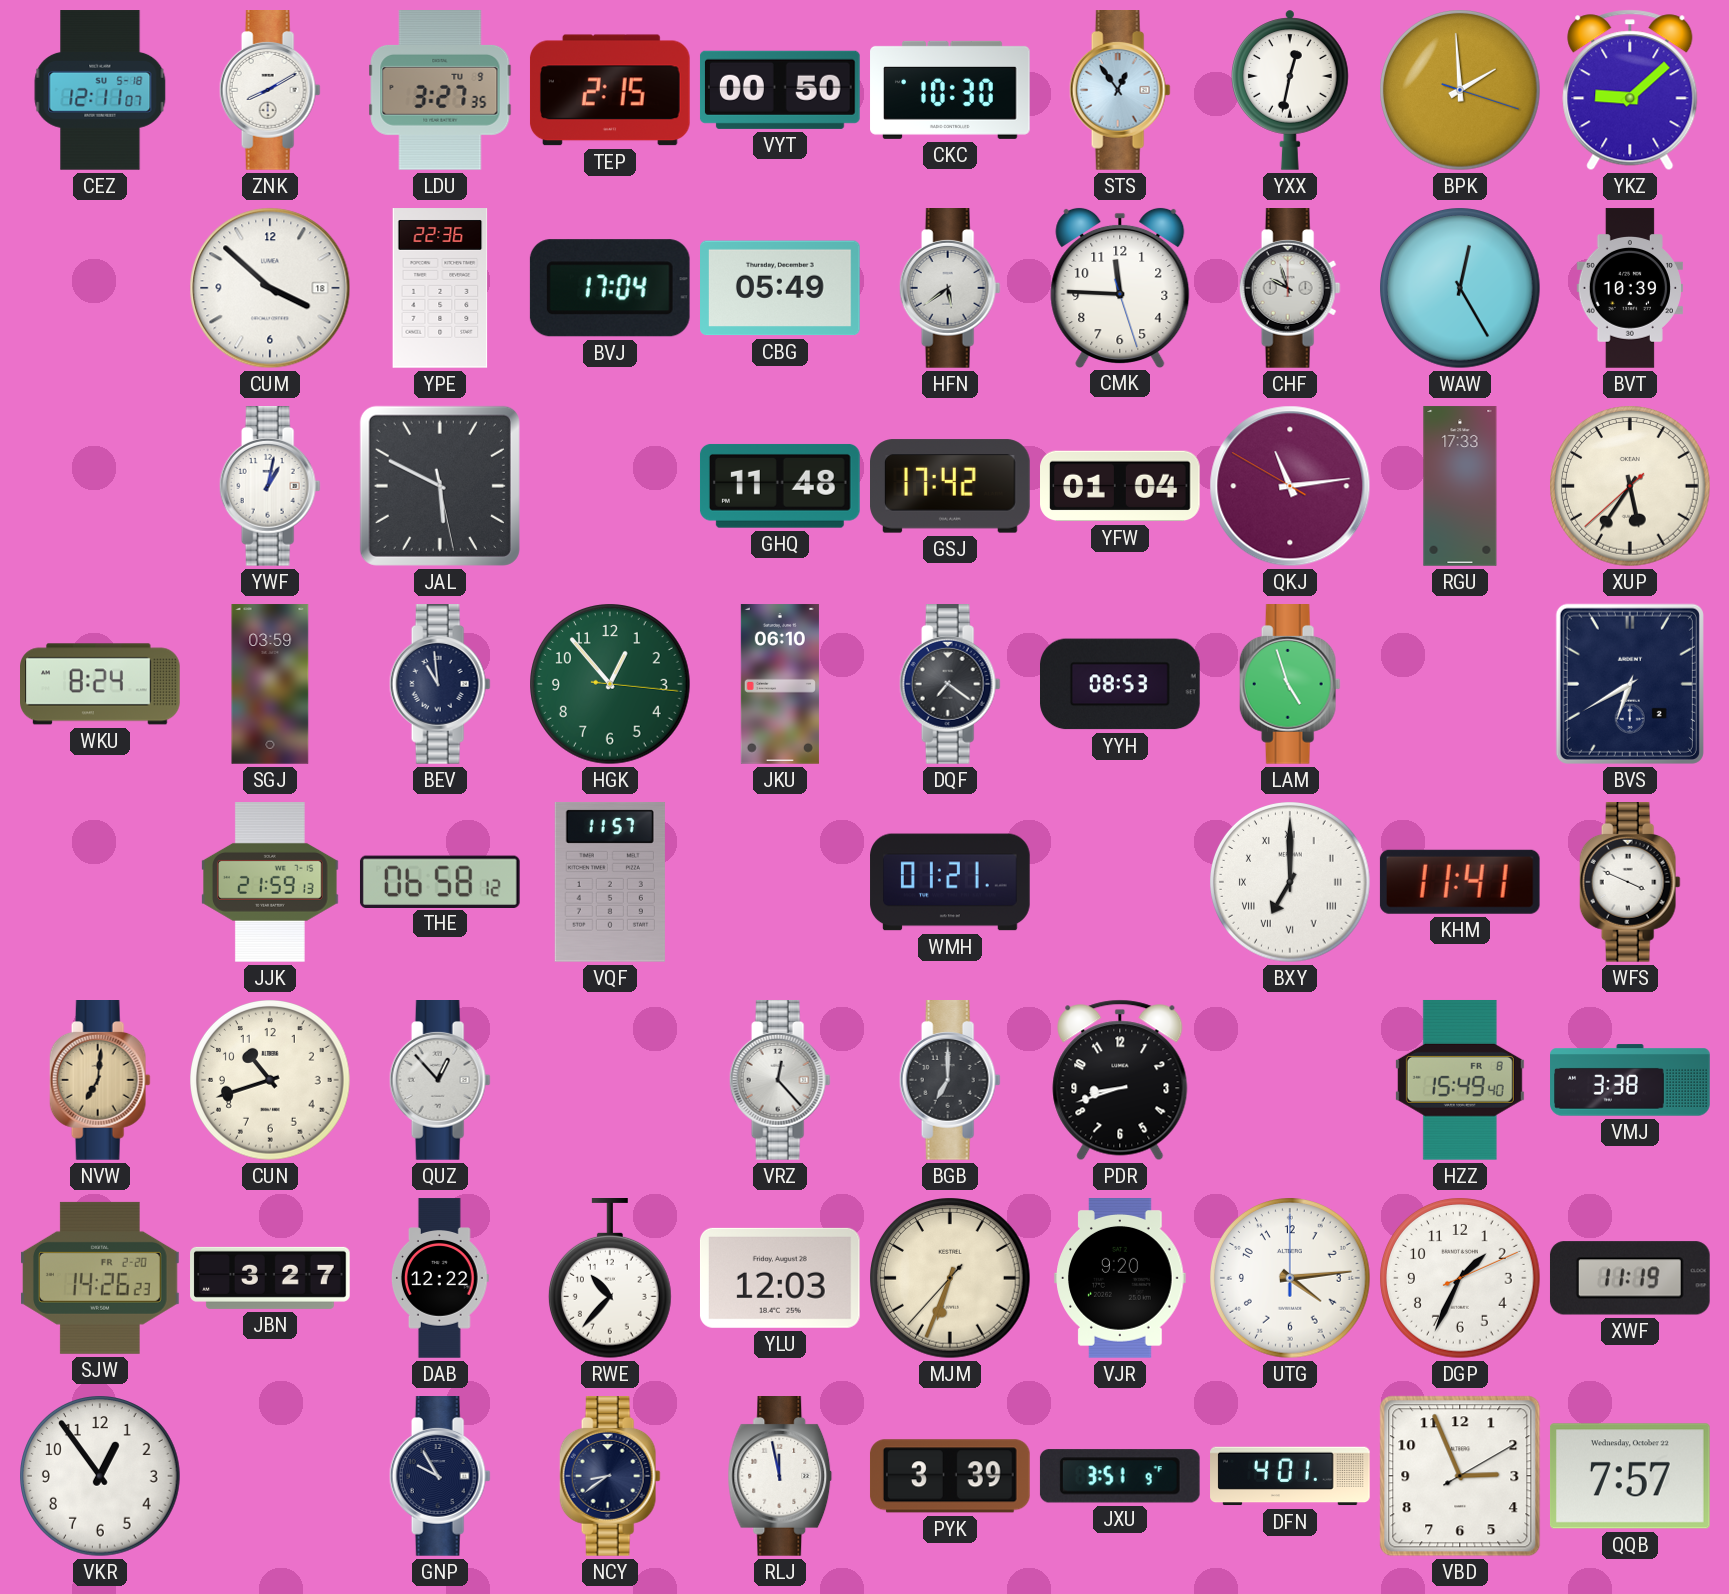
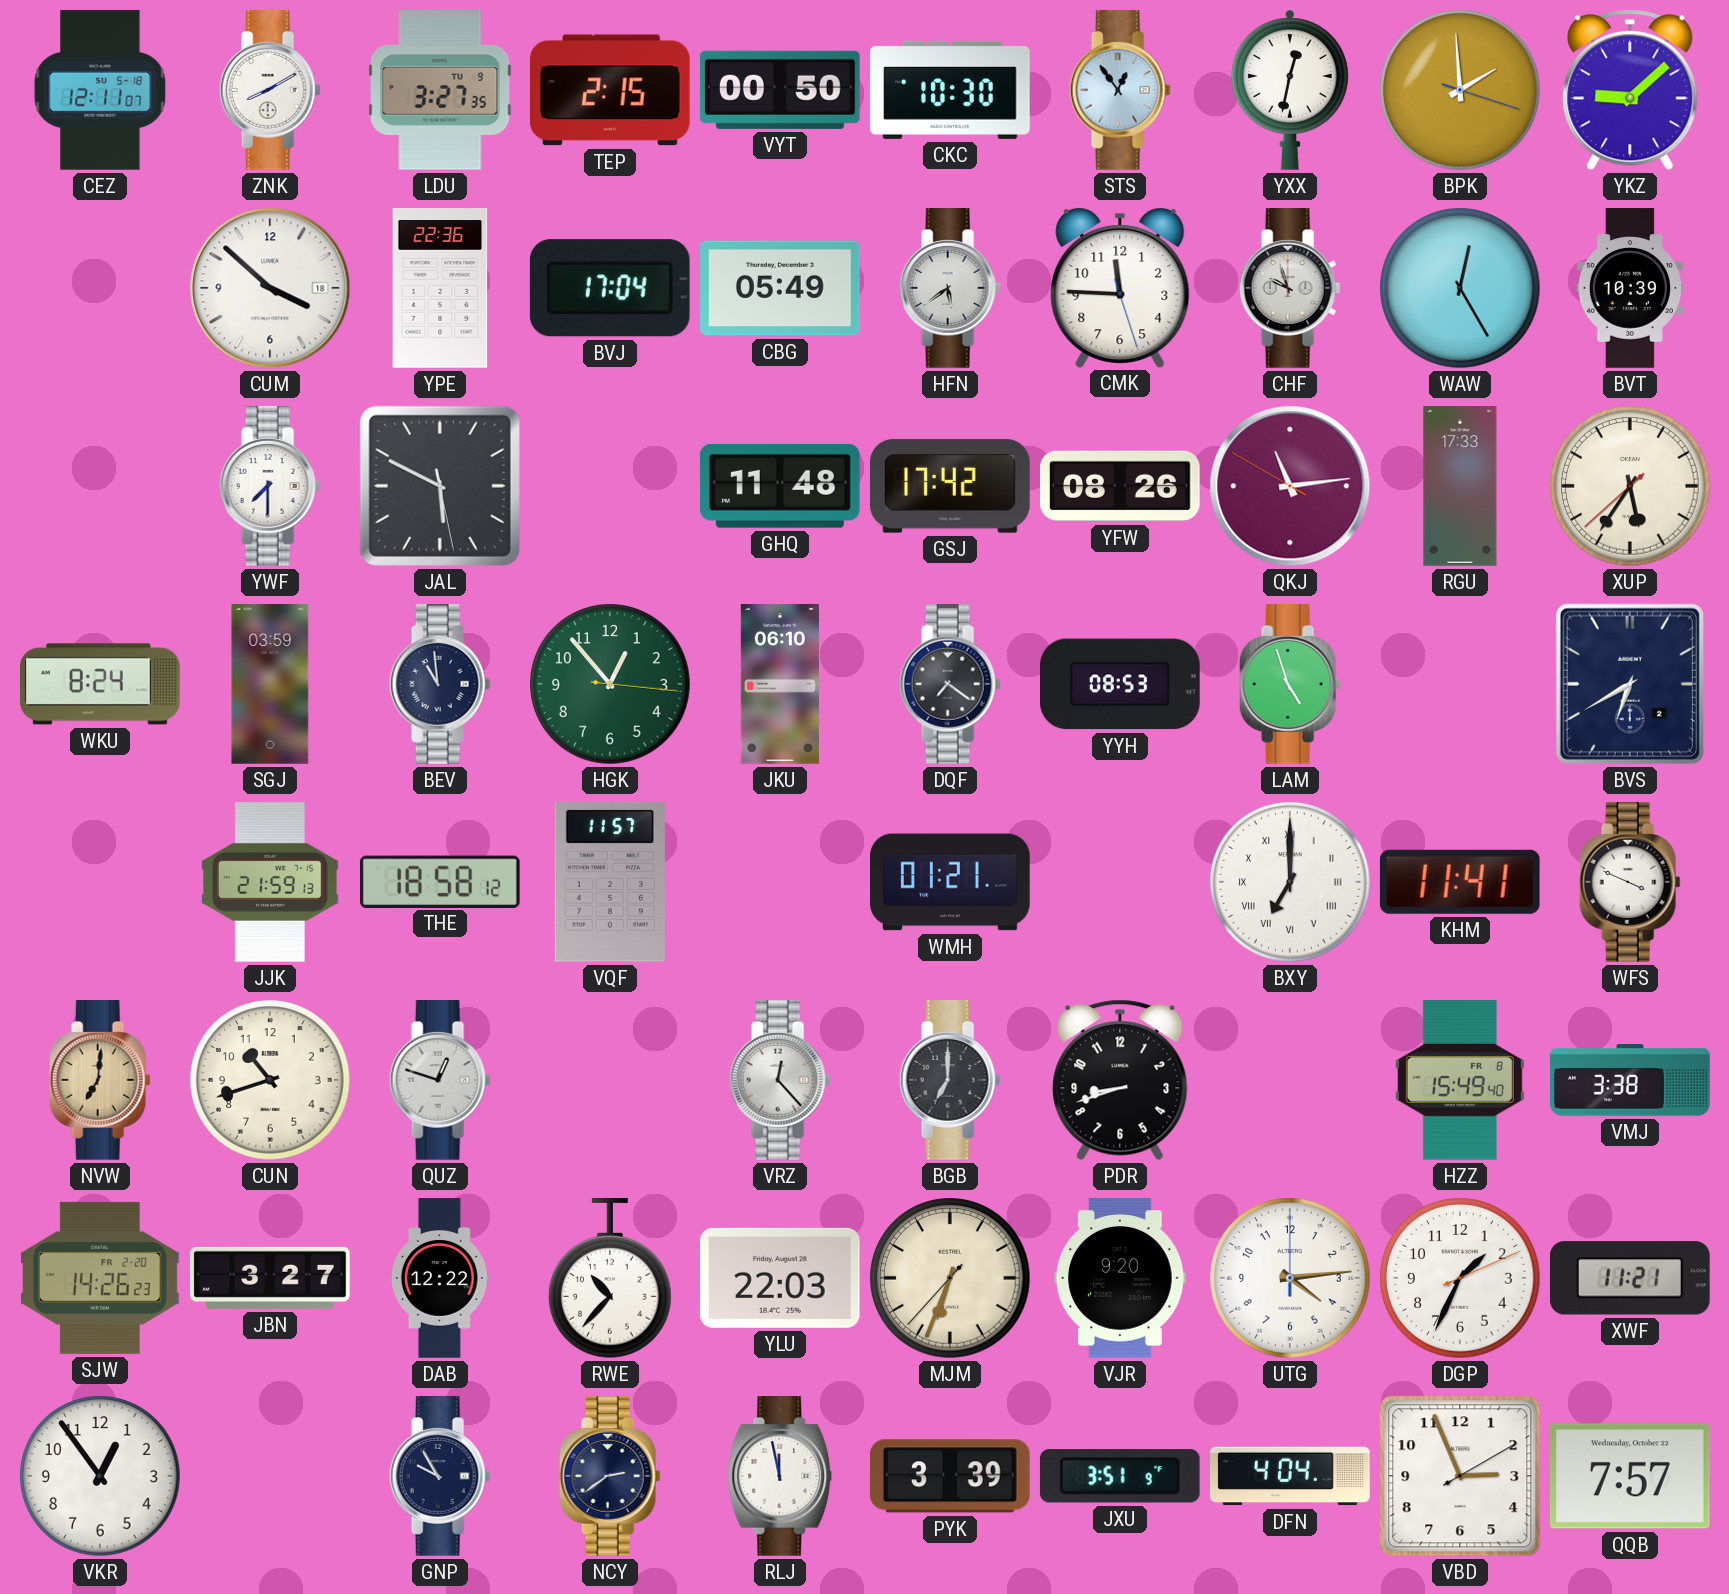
YWF: 1:02 -> 7:30 (270, 487)
YFW: 01:04 -> 08:26 (1120, 486)
THE: 06:58 -> 18:58 (440, 881)
QUZ: 12:53 -> 12:48 (440, 1081)
YLU: 12:03 -> 22:03 (780, 1278)
XWF: 11:19 -> 11:21 (1630, 1278)
NCY: 8:39 -> 2:39 (610, 1477)
DFN: 4:01 -> 4:04 (1290, 1476)
